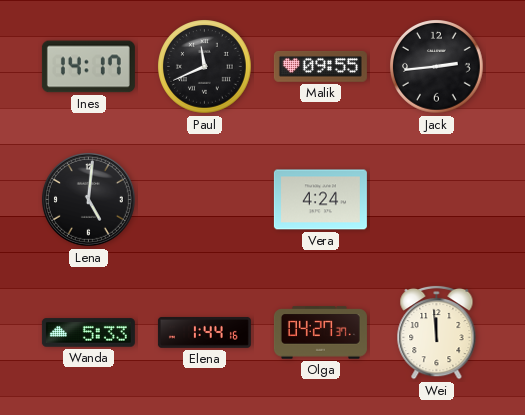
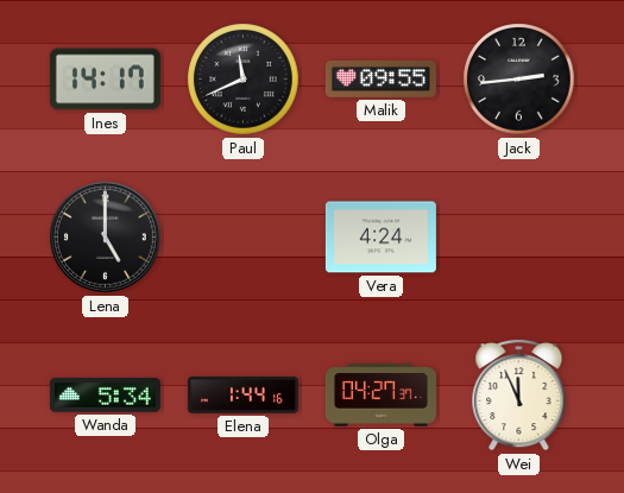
Lena: 5:01 -> 5:00 (105, 236)
Wanda: 5:33 -> 5:34 (105, 396)
Wei: 11:59 -> 11:56 (519, 394)
